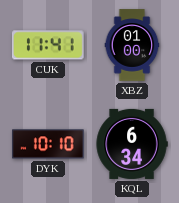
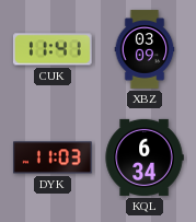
XBZ: 01:00 -> 03:09 (145, 49)
DYK: 10:10 -> 11:03 (54, 157)
